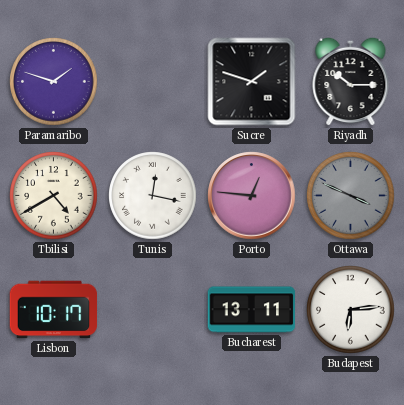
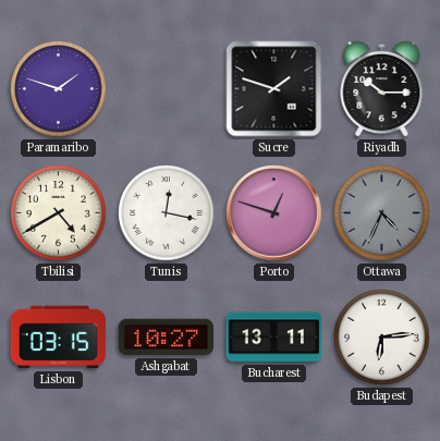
Porto: 12:46 -> 12:48 (274, 213)
Ottawa: 3:49 -> 4:34 (382, 213)
Lisbon: 10:17 -> 03:15 (59, 338)
Ashgabat: none -> 10:27 (167, 338)
